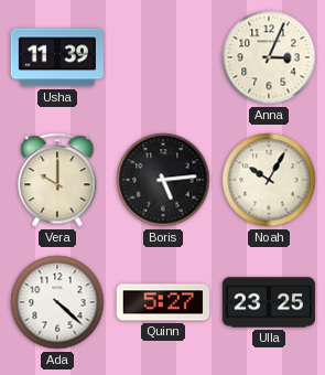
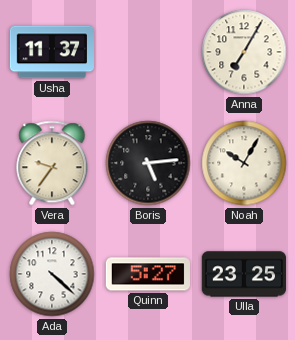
Usha: 11:39 -> 11:37 (51, 52)
Anna: 3:04 -> 7:05 (244, 52)
Vera: 10:00 -> 9:36 (52, 163)
